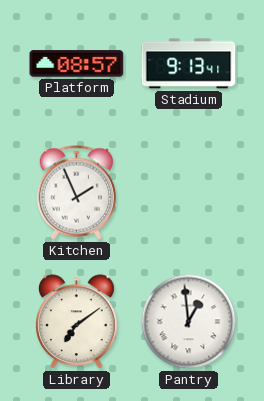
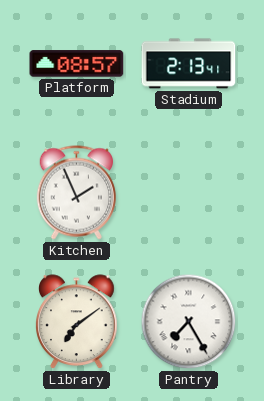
Stadium: 9:13 -> 2:13 (189, 64)
Pantry: 12:59 -> 7:25 (189, 322)
